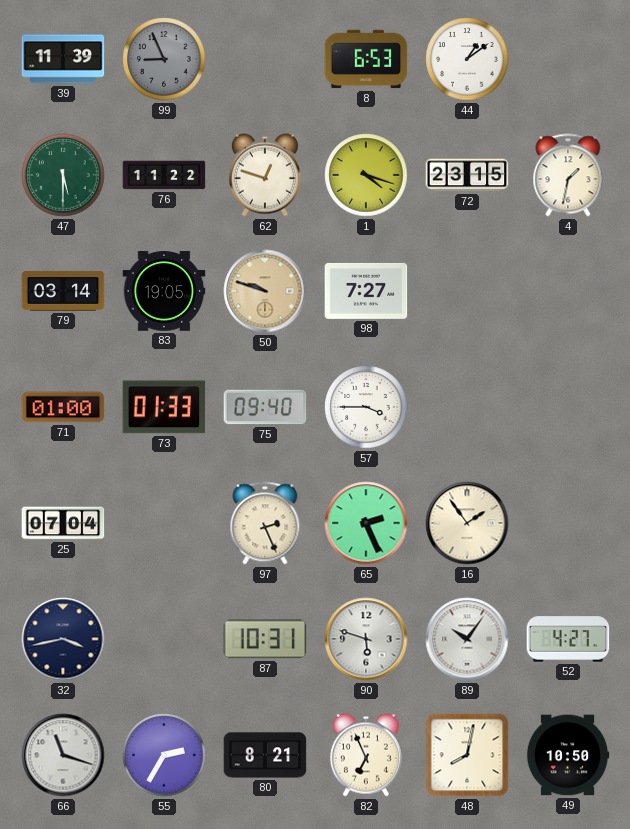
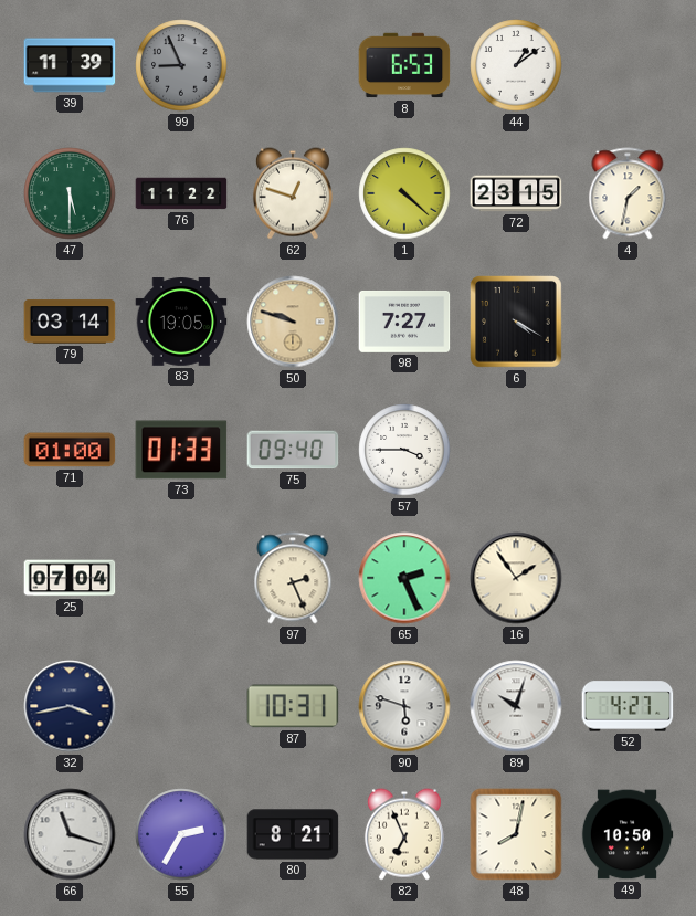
1: 4:18 -> 4:22 (404, 193)
6: none -> 4:20 (517, 323)
89: 10:06 -> 10:03 (516, 706)
